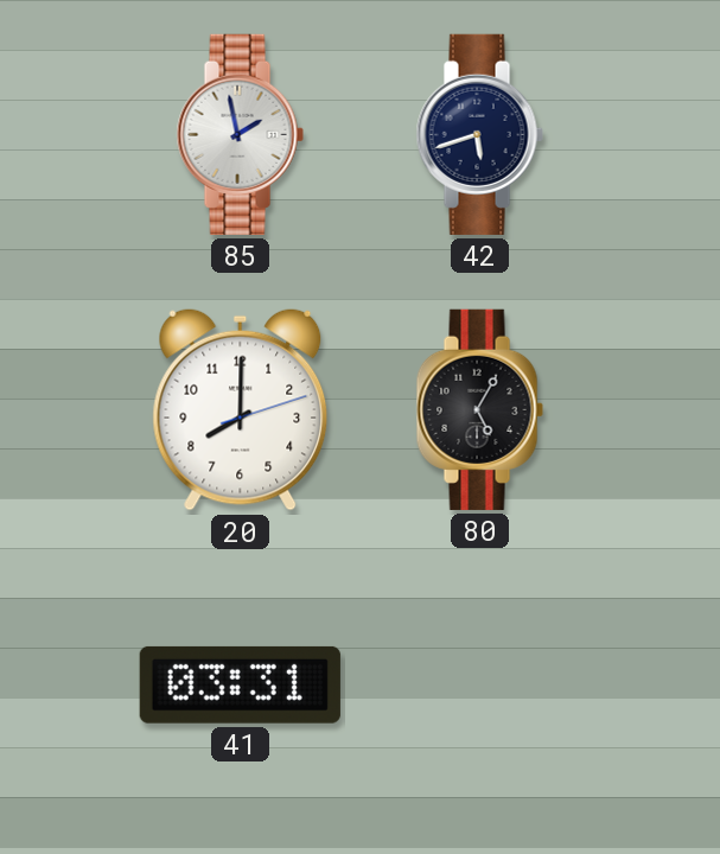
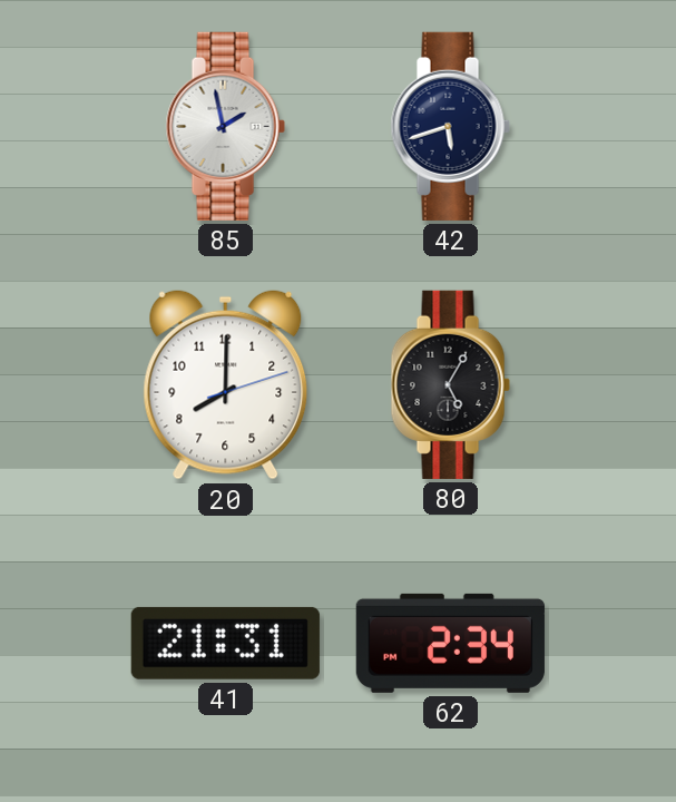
41: 03:31 -> 21:31 (225, 643)
62: none -> 2:34 (450, 643)
